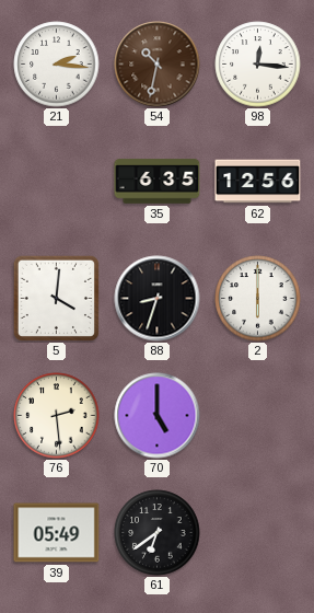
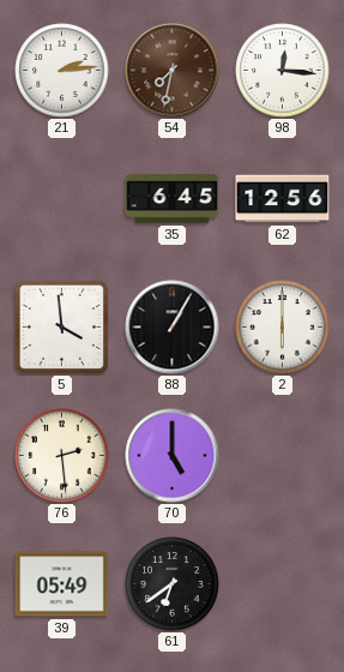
21: 2:16 -> 2:14 (62, 71)
54: 10:32 -> 7:32 (173, 71)
35: 6:35 -> 6:45 (173, 199)
5: 4:01 -> 3:59 (61, 326)
88: 8:33 -> 1:05 (173, 328)
